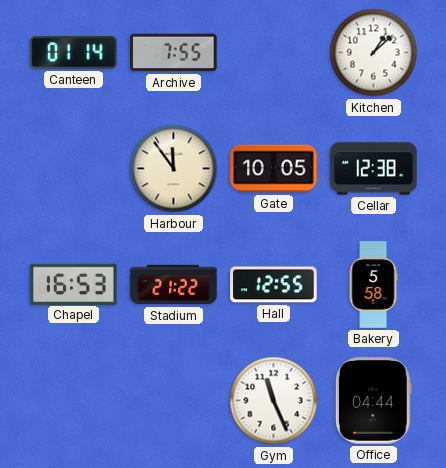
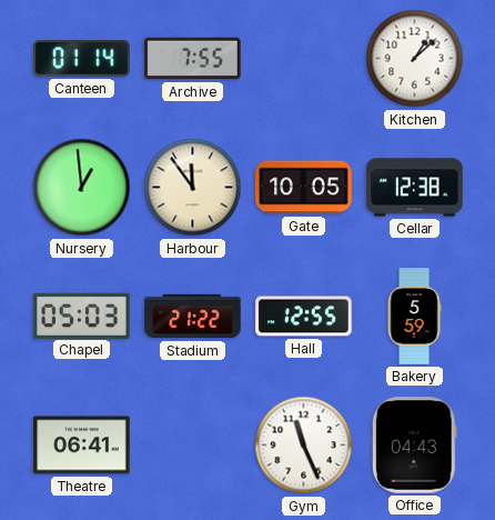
Nursery: none -> 12:59 (82, 188)
Chapel: 16:53 -> 05:03 (82, 316)
Bakery: 5:58 -> 5:59 (414, 317)
Theatre: none -> 06:41 (82, 446)
Office: 04:44 -> 04:43 (414, 446)
